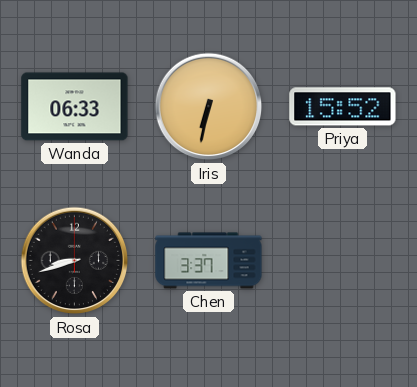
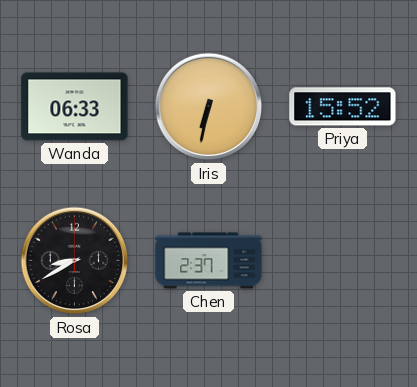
Rosa: 8:42 -> 8:40 (75, 261)
Chen: 3:37 -> 2:37 (209, 261)
